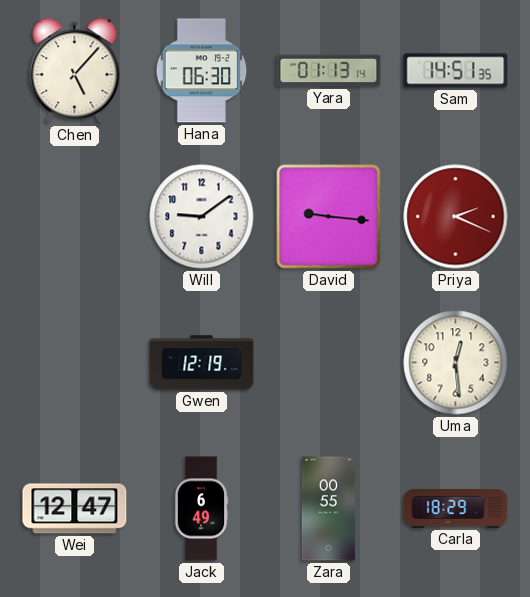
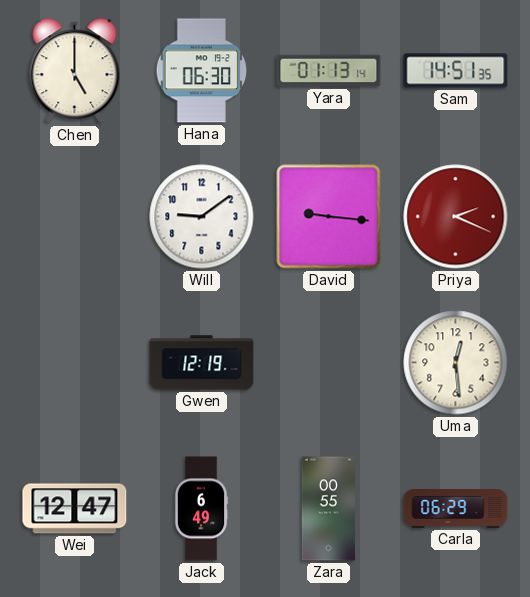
Chen: 5:07 -> 5:00 (75, 71)
Carla: 18:29 -> 06:29 (456, 509)
